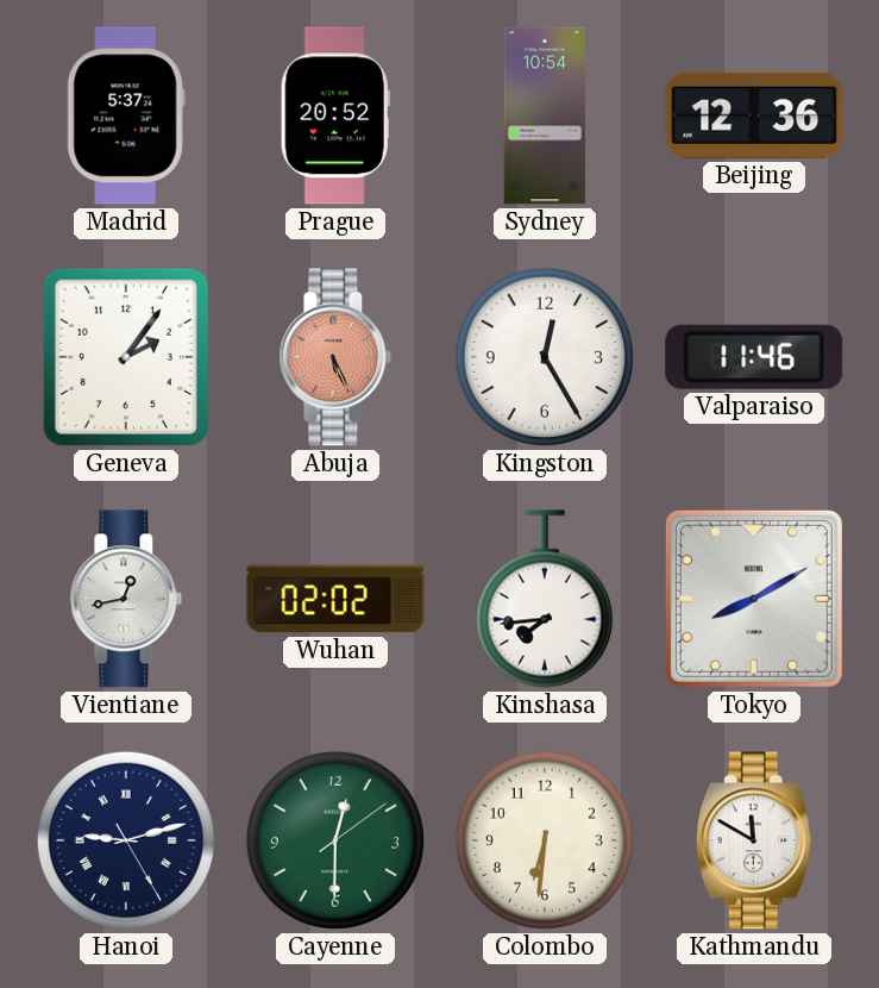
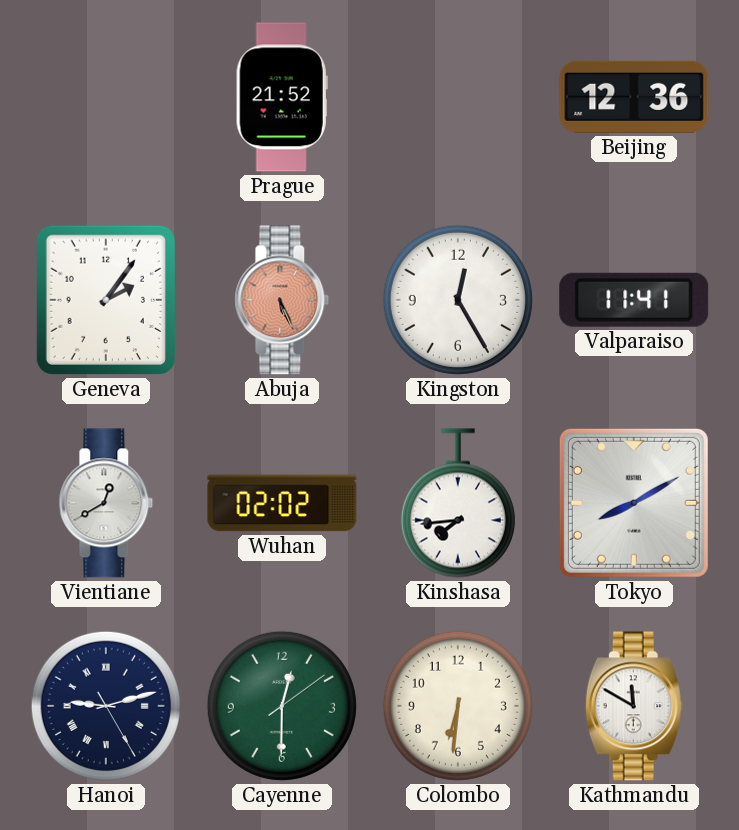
Madrid: 5:37 -> none (126, 115)
Prague: 20:52 -> 21:52 (282, 97)
Sydney: 10:54 -> none (545, 115)
Valparaiso: 11:46 -> 11:41 (634, 300)
Vientiane: 12:43 -> 12:40 (106, 503)
